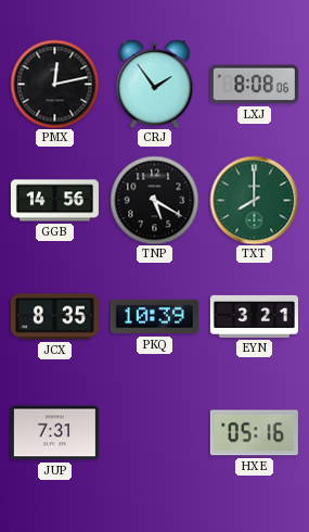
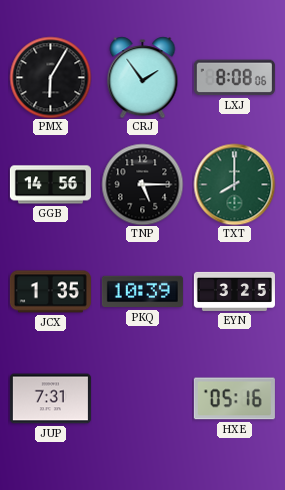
PMX: 12:13 -> 6:05 (50, 77)
TNP: 5:20 -> 5:15 (142, 184)
JCX: 8:35 -> 1:35 (50, 292)
EYN: 3:21 -> 3:25 (234, 291)
